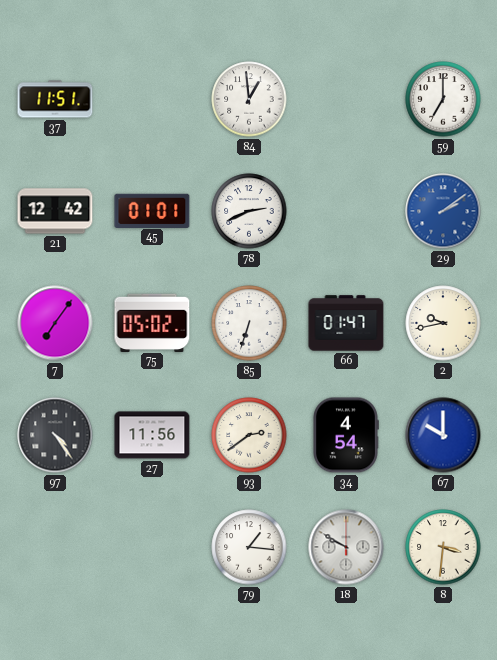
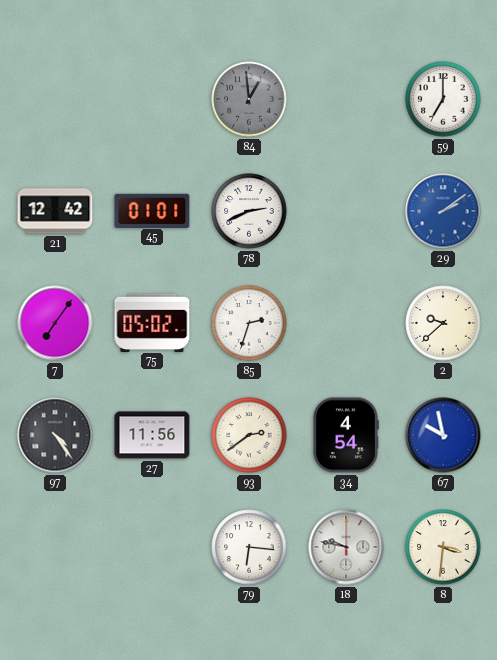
37: 11:51 -> none (55, 99)
84 dial: white -> grey (249, 99)
85: 6:33 -> 2:33 (249, 323)
66: 01:47 -> none (346, 323)
2: 9:43 -> 9:38 (443, 323)
67: 10:00 -> 9:58 (443, 435)
79: 1:16 -> 6:16 (249, 547)
18: 9:50 -> 9:47 (346, 547)
